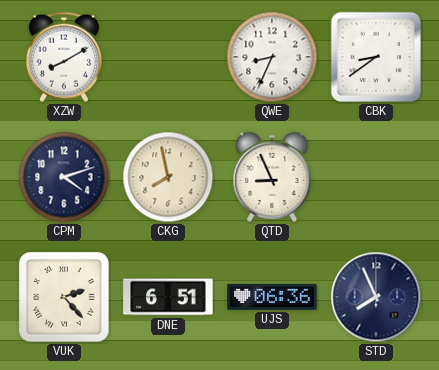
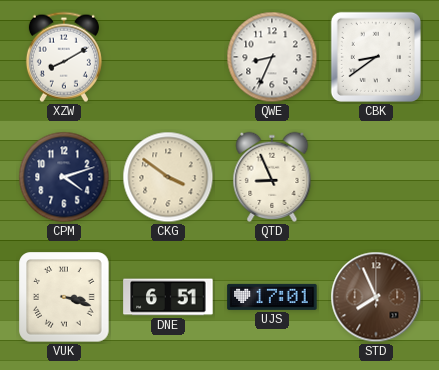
CKG: 7:58 -> 3:51 (168, 177)
VUK: 2:23 -> 3:18 (64, 297)
UJS: 06:36 -> 17:01 (272, 297)
STD dial: navy -> brown (376, 297)
